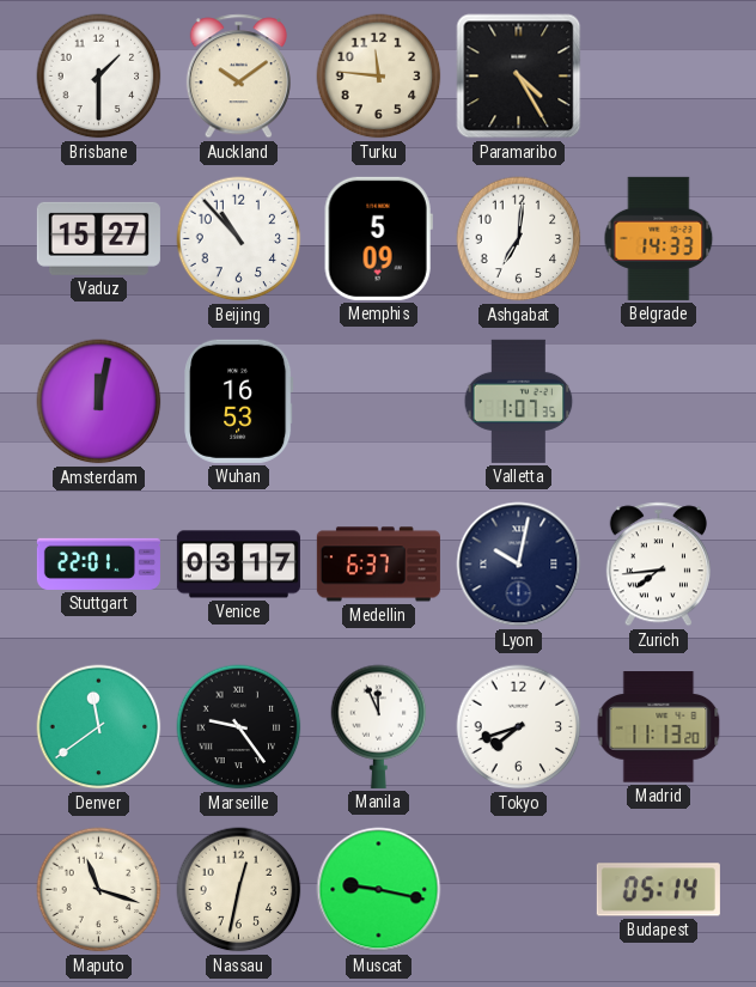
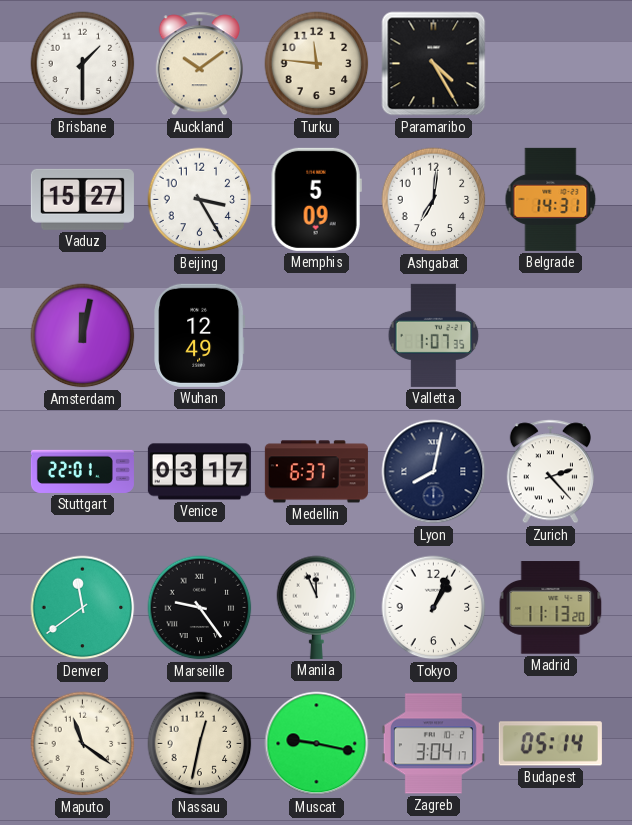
Beijing: 10:53 -> 3:25 (200, 200)
Belgrade: 14:33 -> 14:31 (551, 199)
Wuhan: 16:53 -> 12:49 (200, 335)
Lyon: 10:02 -> 8:02 (434, 472)
Zurich: 7:44 -> 2:23 (550, 472)
Tokyo: 7:42 -> 1:04 (434, 608)
Maputo: 11:18 -> 11:21 (83, 744)
Zagreb: none -> 3:04 (433, 744)
